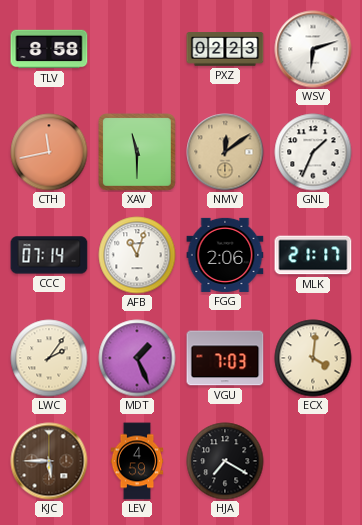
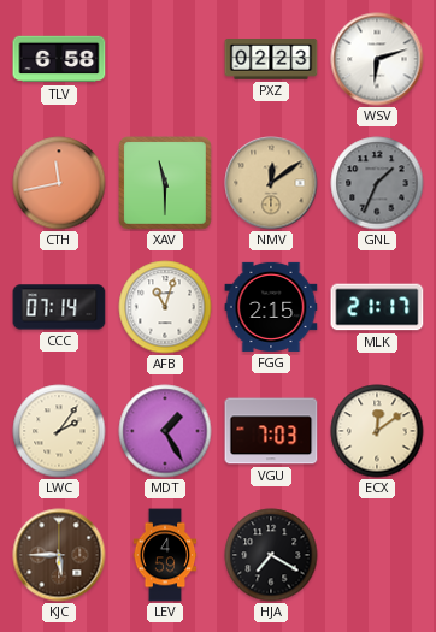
TLV: 8:58 -> 6:58 (59, 59)
GNL dial: white -> grey (377, 183)
FGG: 2:06 -> 2:15 (271, 307)
MDT: 1:26 -> 1:25 (165, 431)
ECX: 4:01 -> 12:09 (377, 431)
